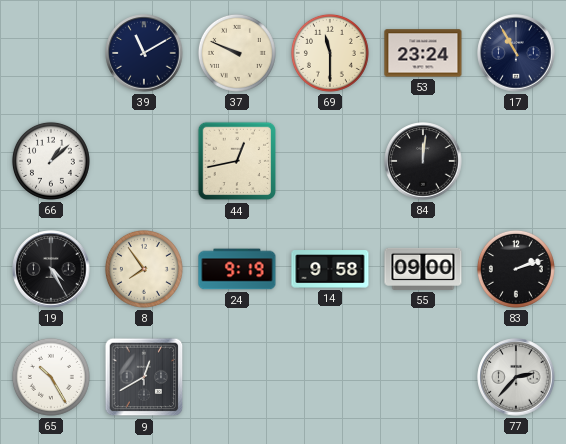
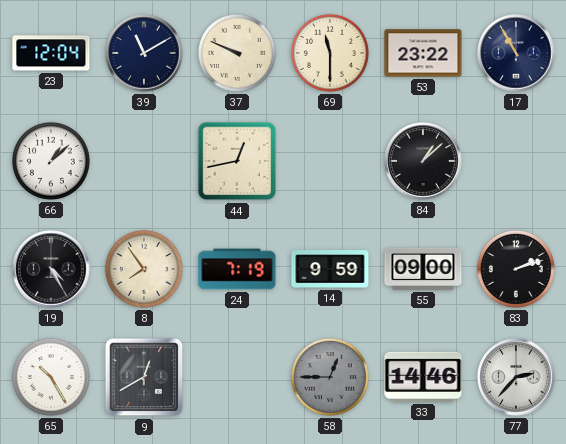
23: none -> 12:04 (51, 53)
53: 23:24 -> 23:22 (423, 53)
84: 12:01 -> 1:08 (423, 161)
24: 9:19 -> 7:19 (237, 269)
14: 9:58 -> 9:59 (330, 269)
58: none -> 12:45 (330, 377)
33: none -> 14:46 (423, 377)
